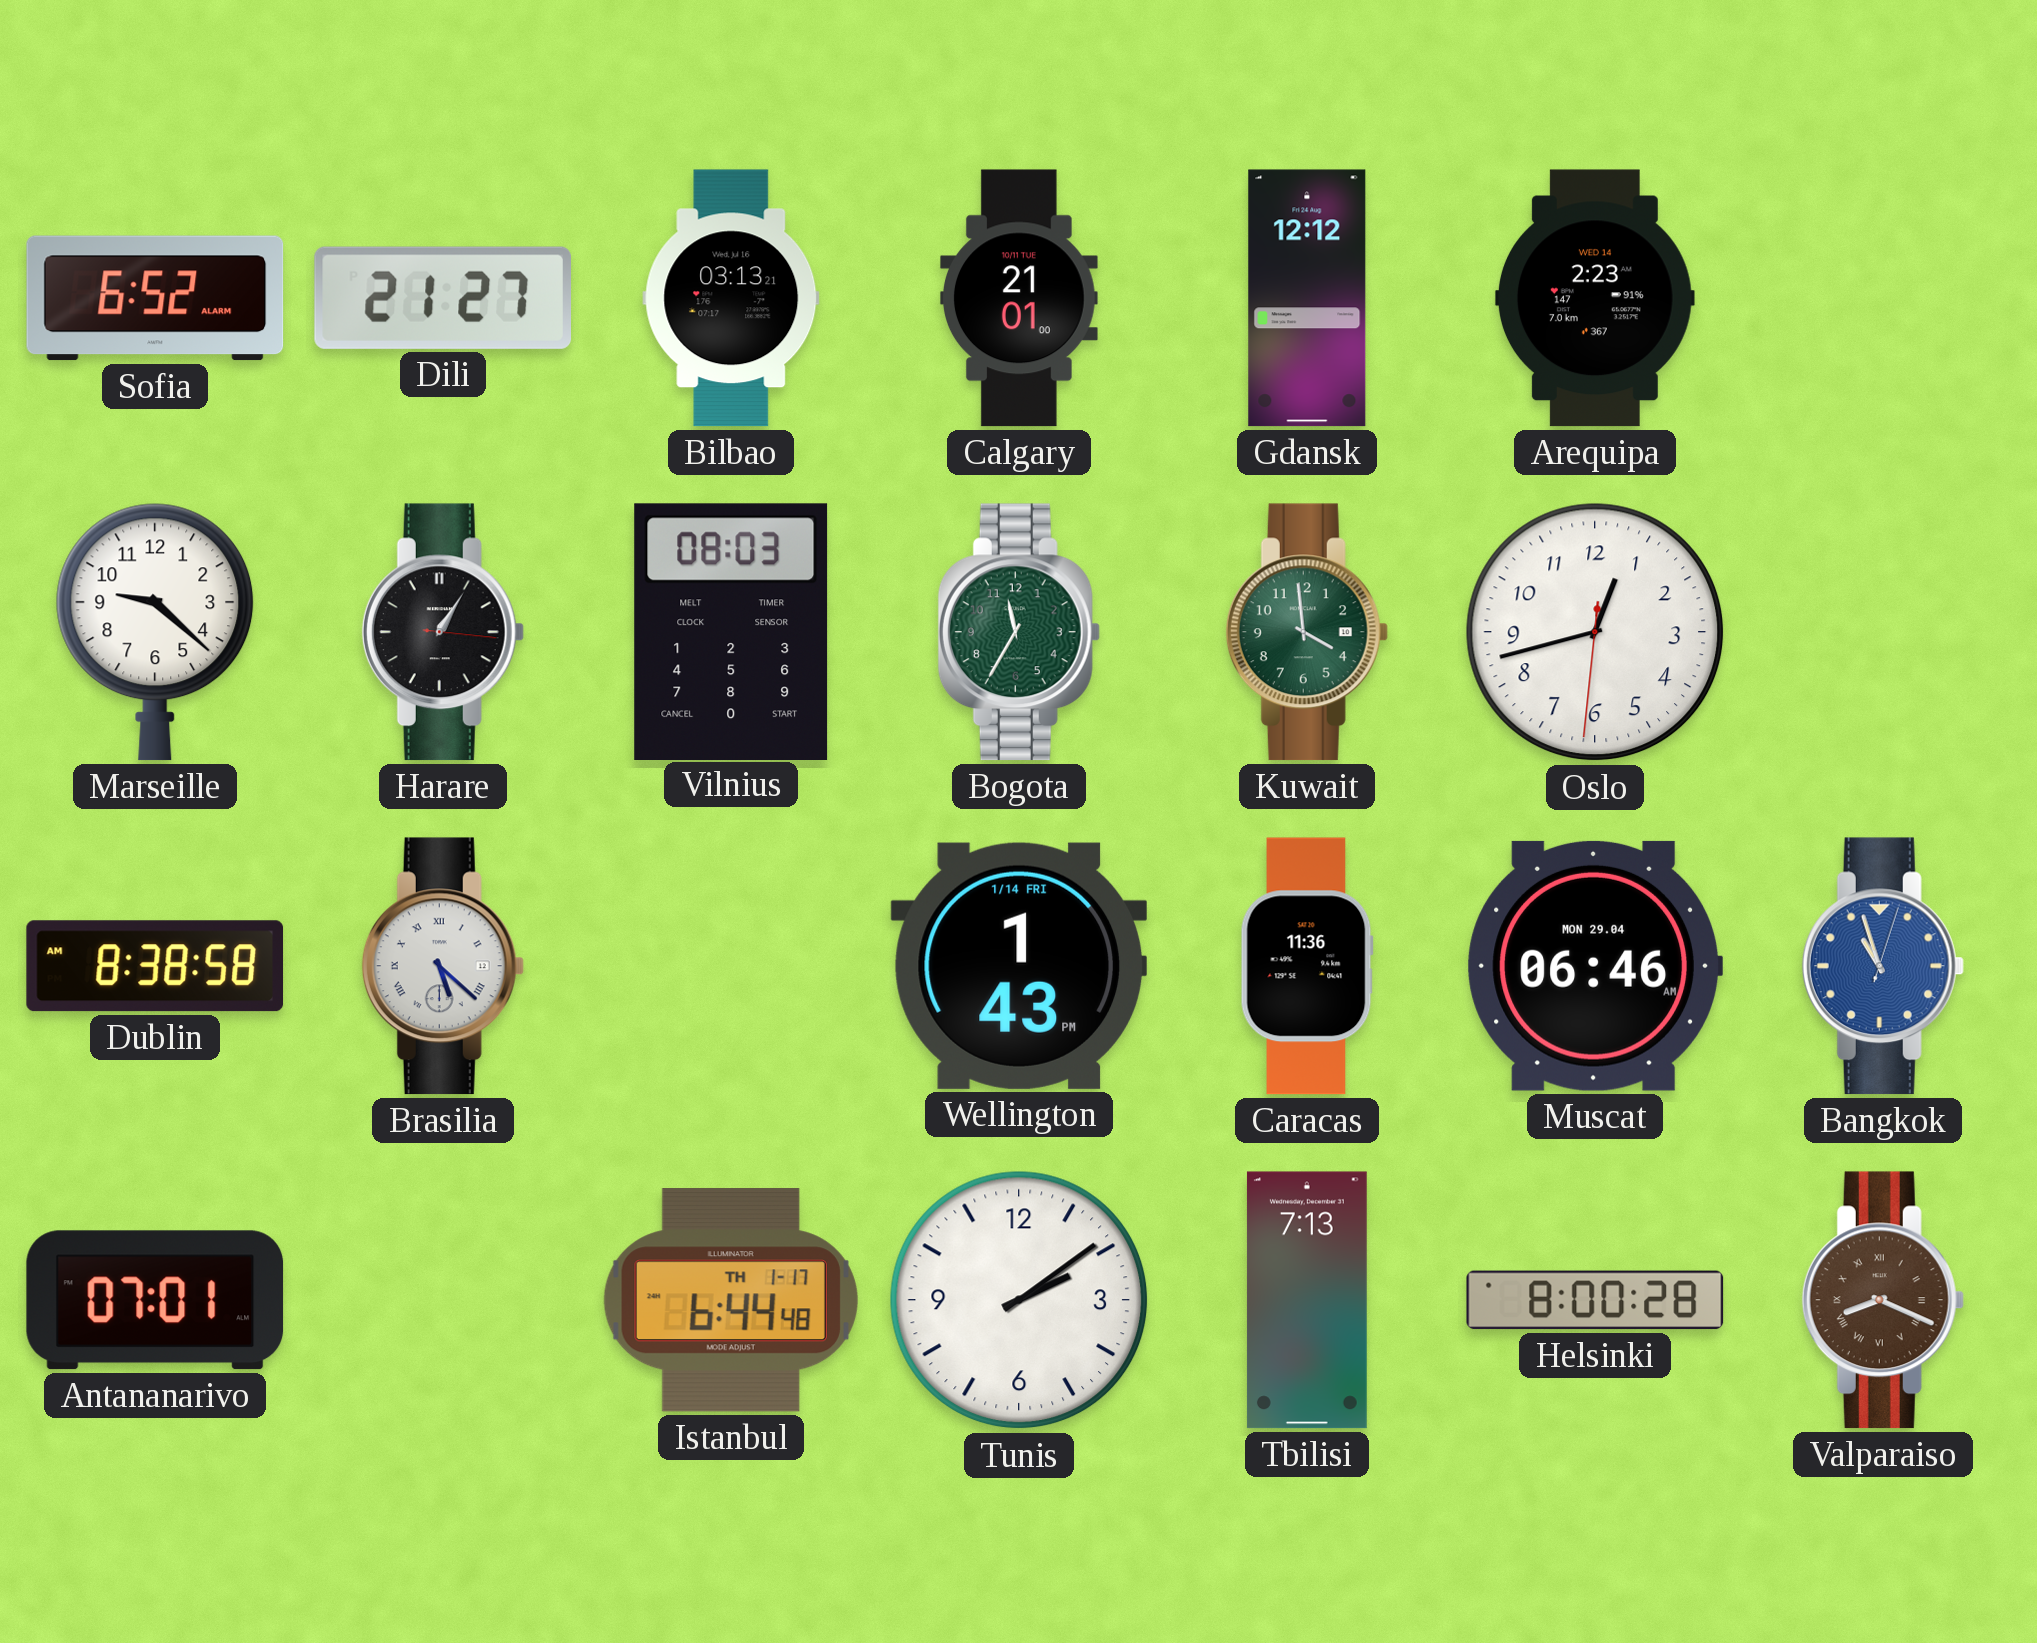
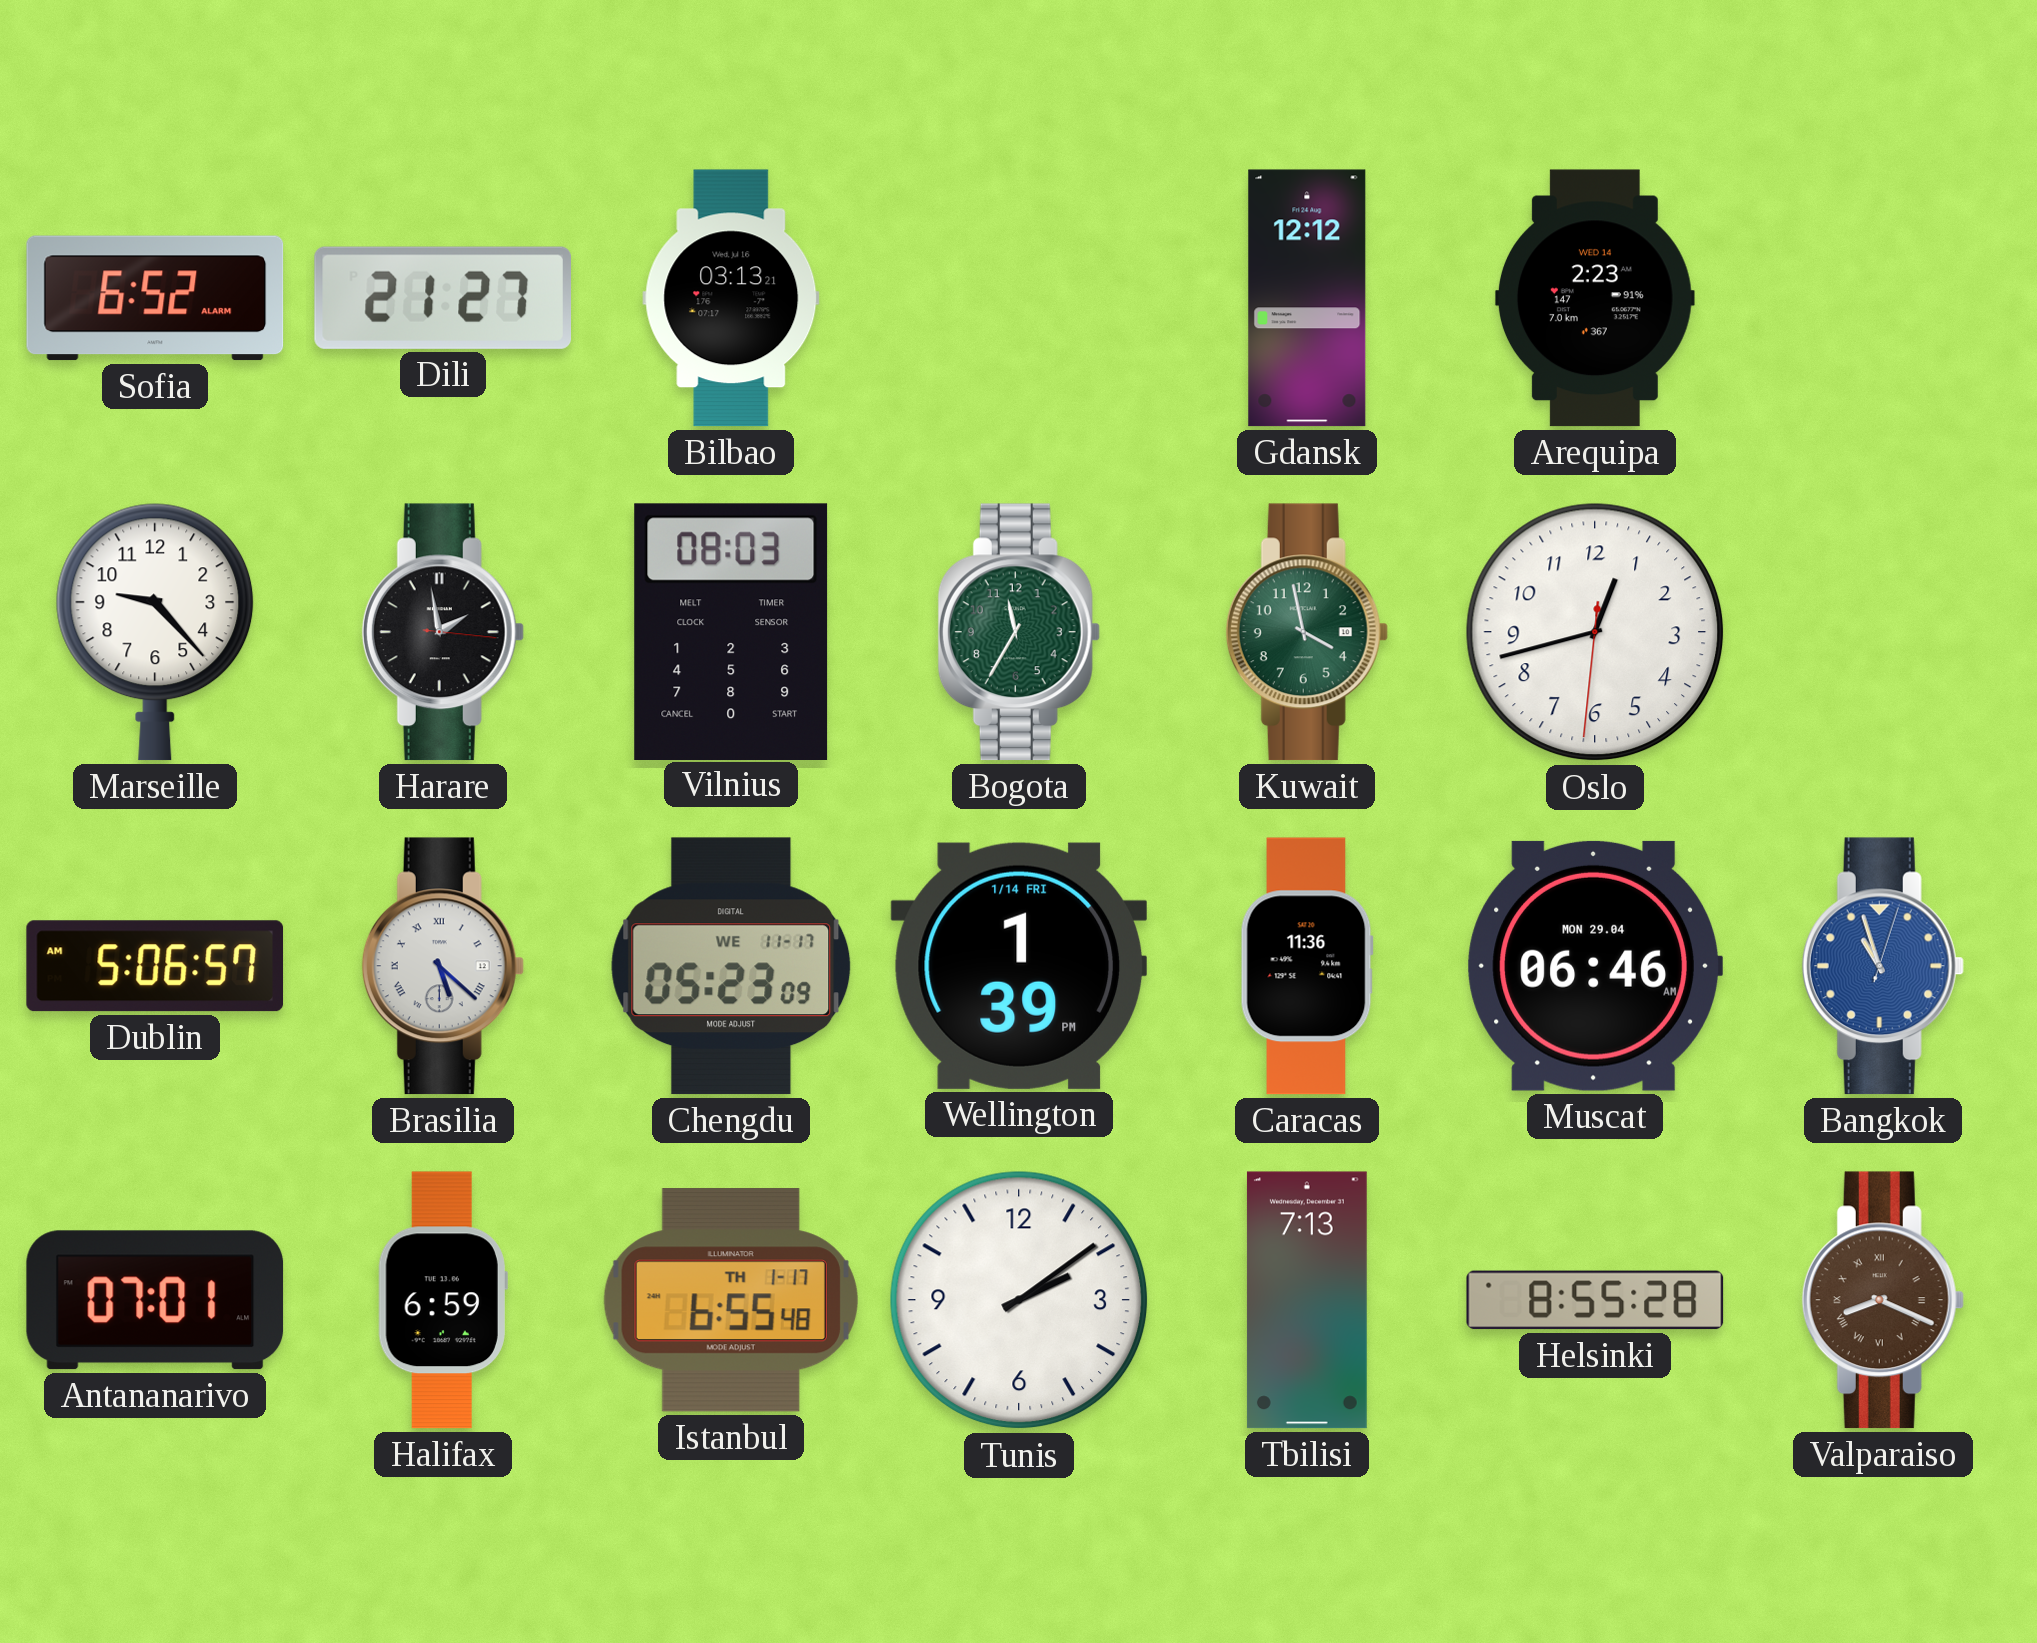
Calgary: 21:01 -> none (1019, 298)
Marseille: 9:22 -> 9:23 (155, 632)
Harare: 1:05 -> 1:58 (443, 632)
Kuwait: 3:59 -> 3:58 (1307, 632)
Dublin: 8:38 -> 5:06 (155, 966)
Chengdu: none -> 05:23 (731, 966)
Wellington: 1:43 -> 1:39 (1018, 966)
Halifax: none -> 6:59 (443, 1300)
Istanbul: 6:44 -> 6:55 (731, 1300)
Helsinki: 8:00 -> 8:55 (1595, 1300)
